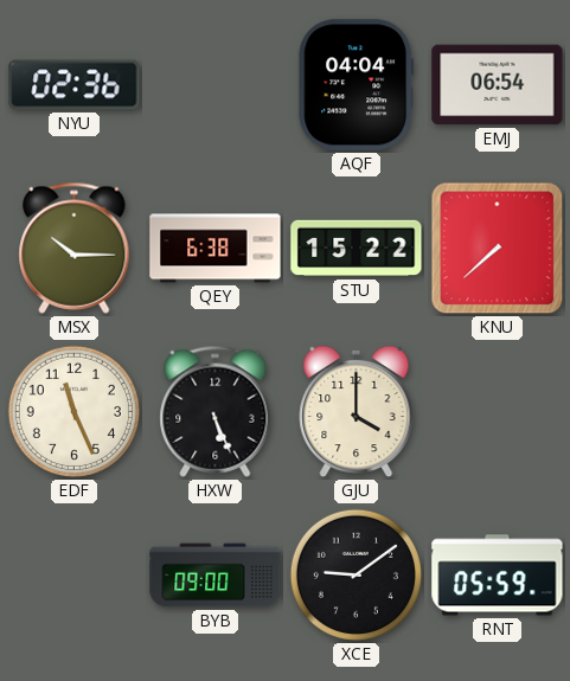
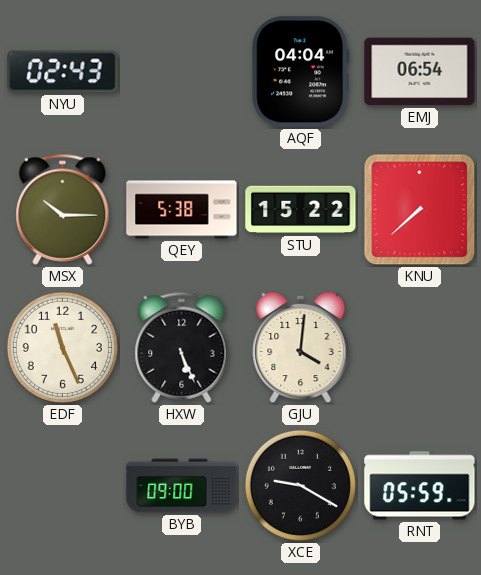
NYU: 02:36 -> 02:43 (63, 72)
QEY: 6:38 -> 5:38 (182, 210)
GJU: 4:00 -> 4:01 (301, 348)
XCE: 9:09 -> 9:20 (300, 485)
